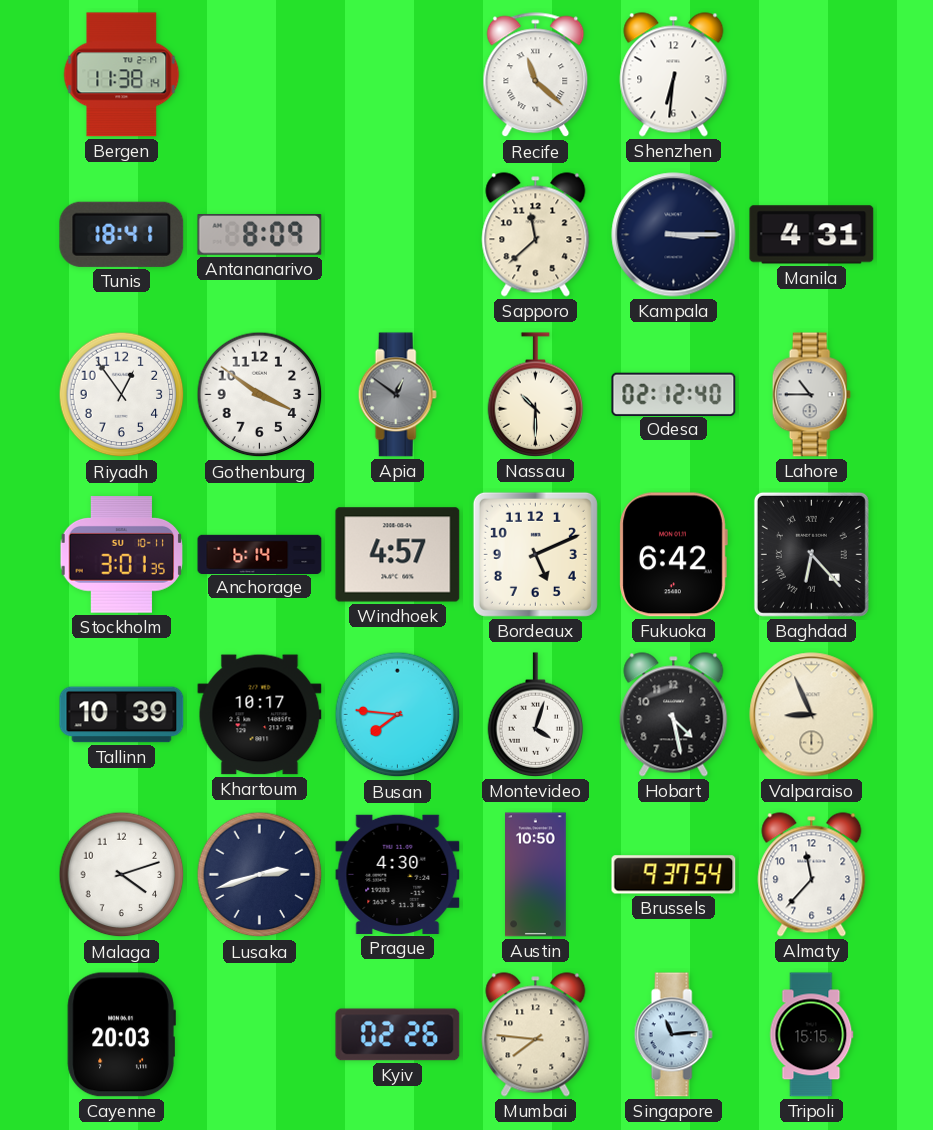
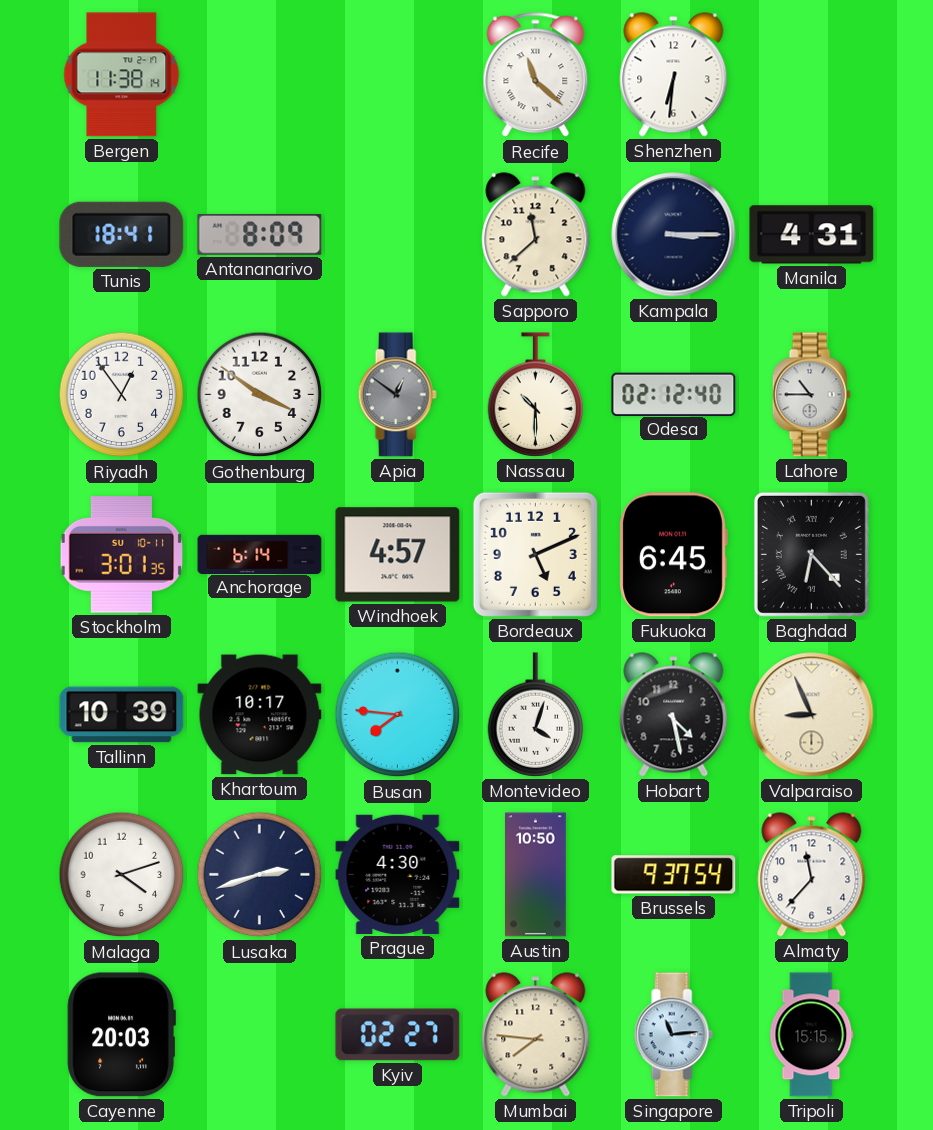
Fukuoka: 6:42 -> 6:45 (673, 555)
Kyiv: 02:26 -> 02:27 (398, 1035)
